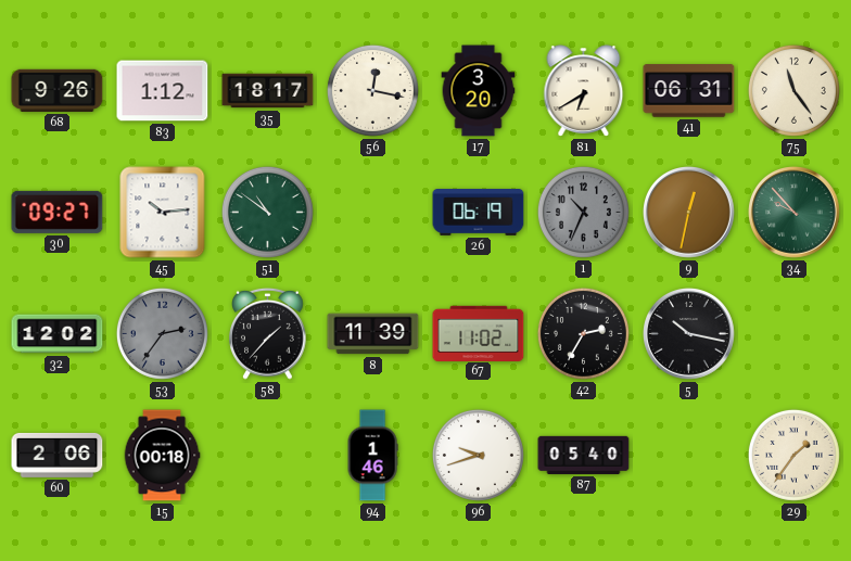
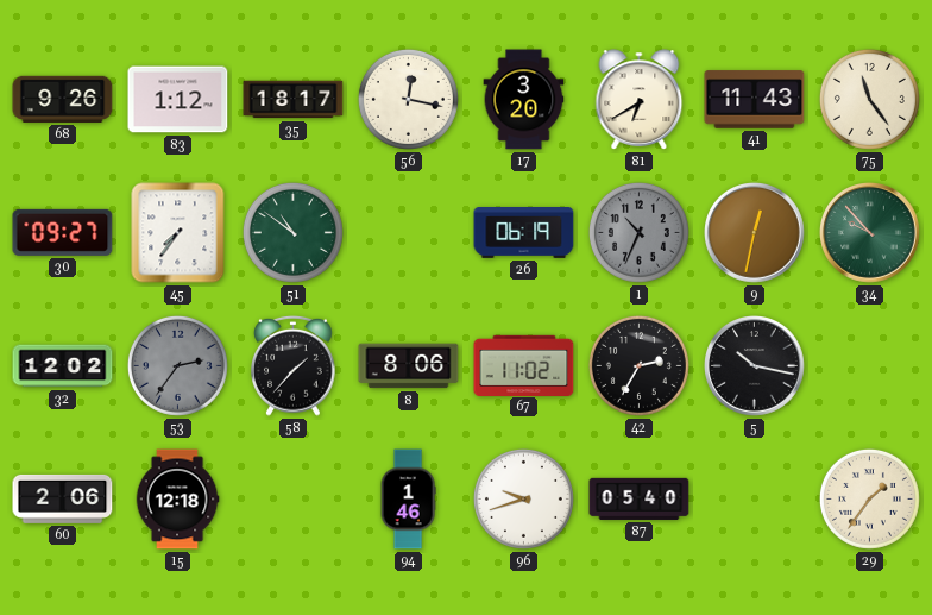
41: 06:31 -> 11:43 (755, 100)
45: 10:14 -> 7:36 (178, 233)
8: 11:39 -> 8:06 (409, 366)
15: 00:18 -> 12:18 (177, 500)
